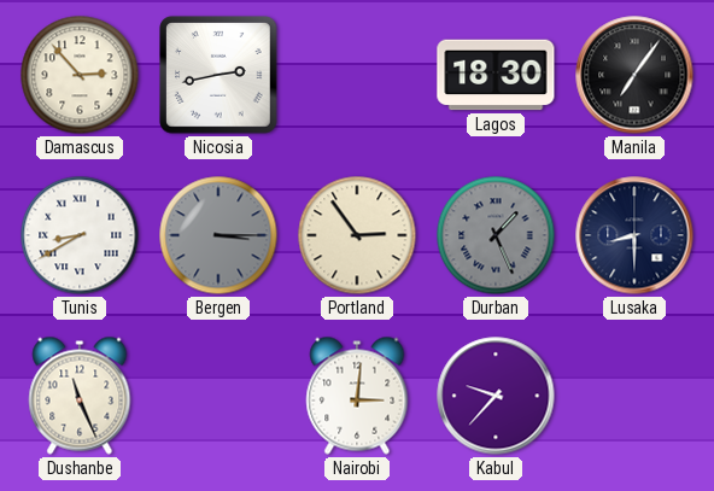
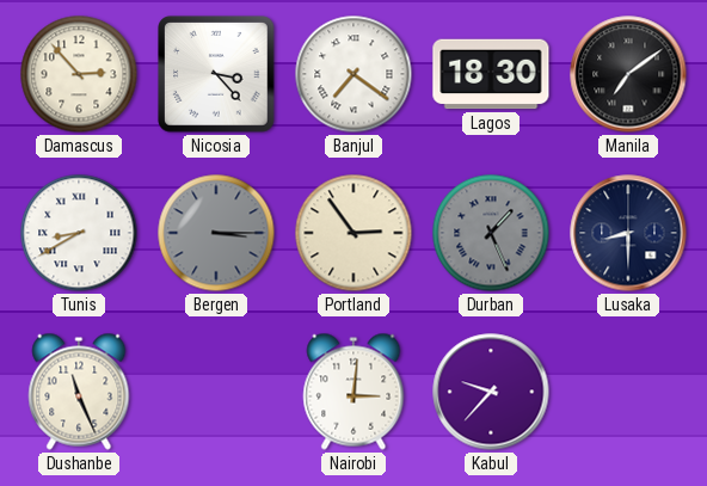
Nicosia: 2:43 -> 3:23 (216, 74)
Banjul: none -> 7:21 (353, 74)
Manila: 7:06 -> 7:09 (628, 74)
